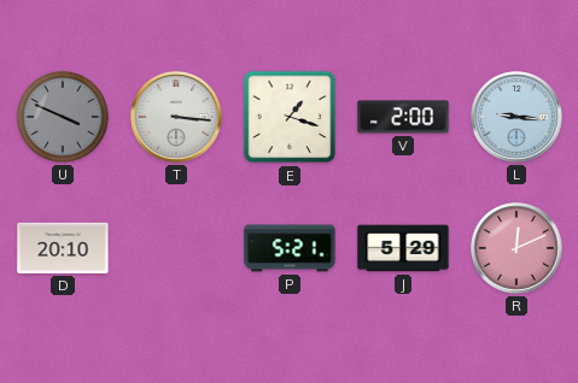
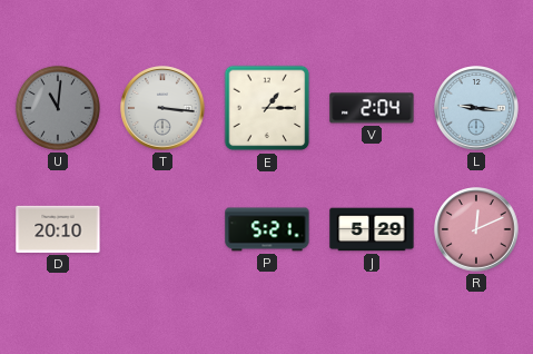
U: 3:49 -> 11:01 (58, 108)
E: 1:18 -> 1:15 (267, 108)
V: 2:00 -> 2:04 (372, 108)
